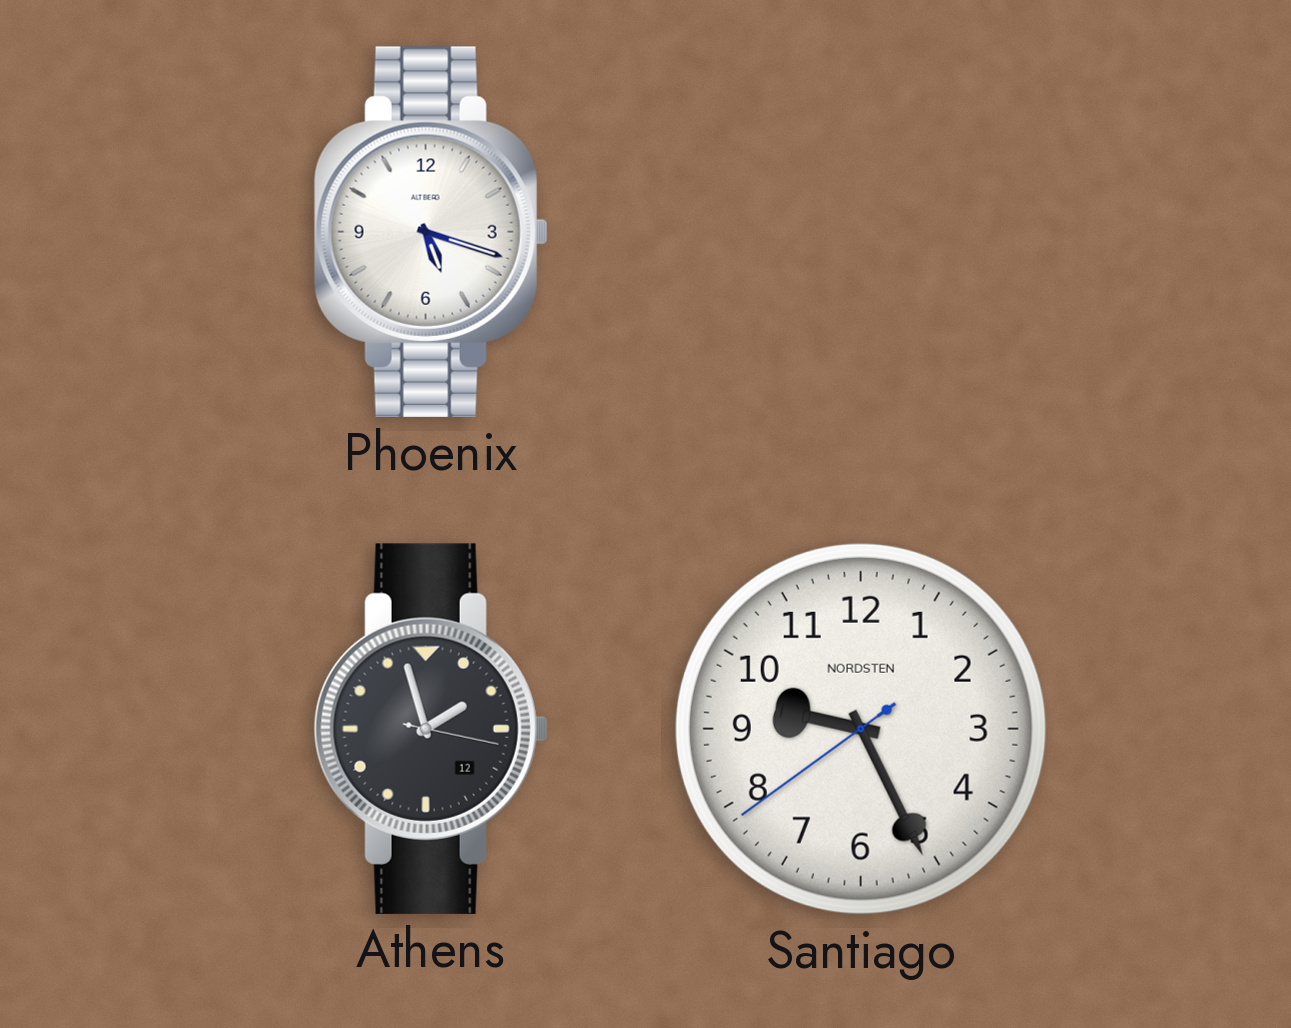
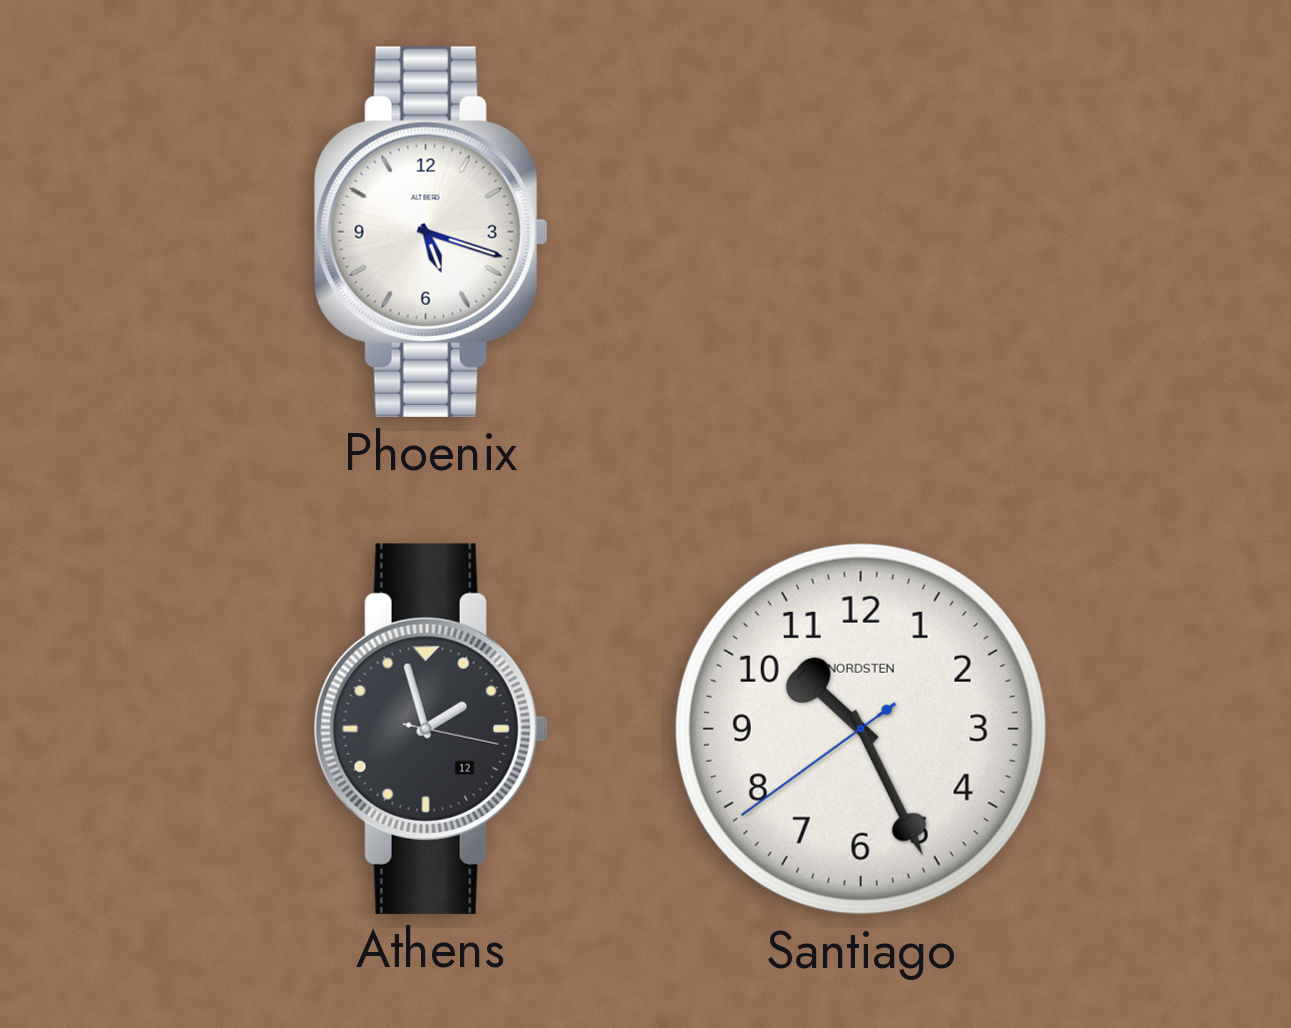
Santiago: 9:25 -> 10:25 (861, 729)
